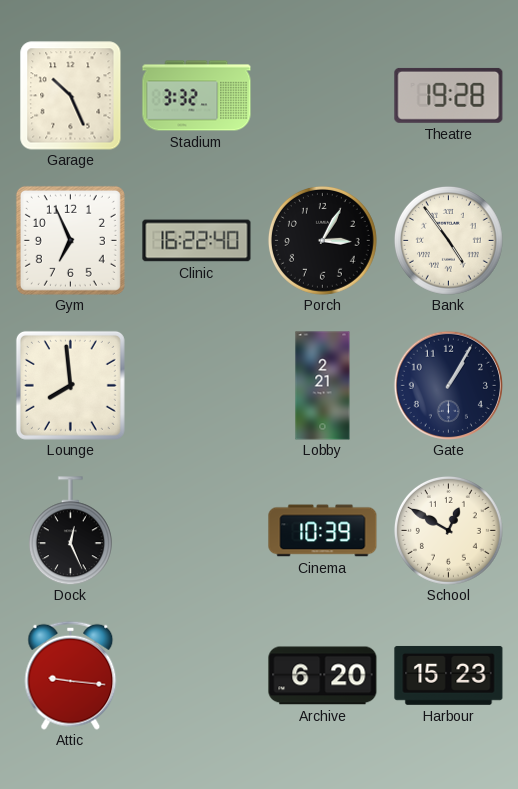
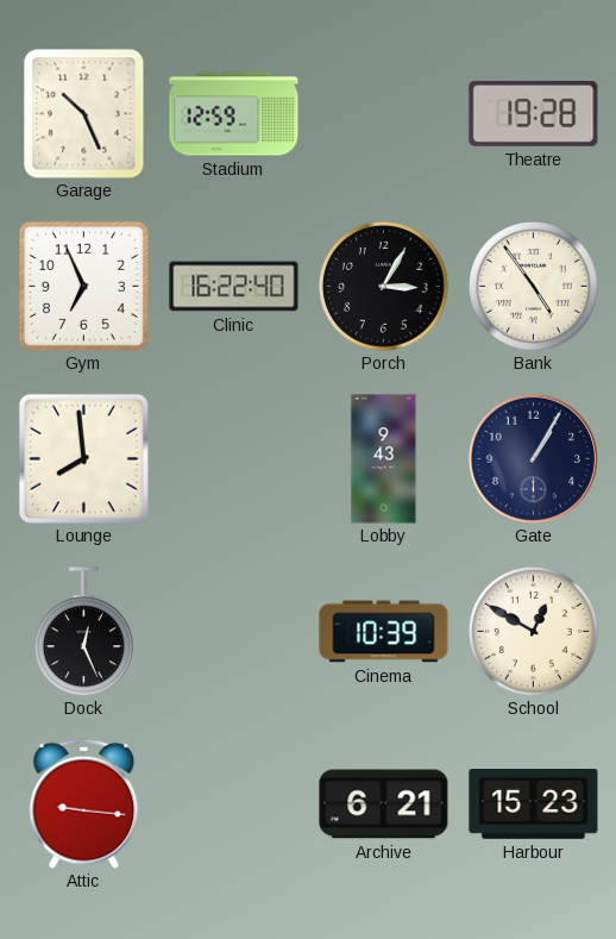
Stadium: 3:32 -> 12:59 (234, 114)
Lobby: 2:21 -> 9:43 (384, 459)
Archive: 6:20 -> 6:21 (384, 805)
